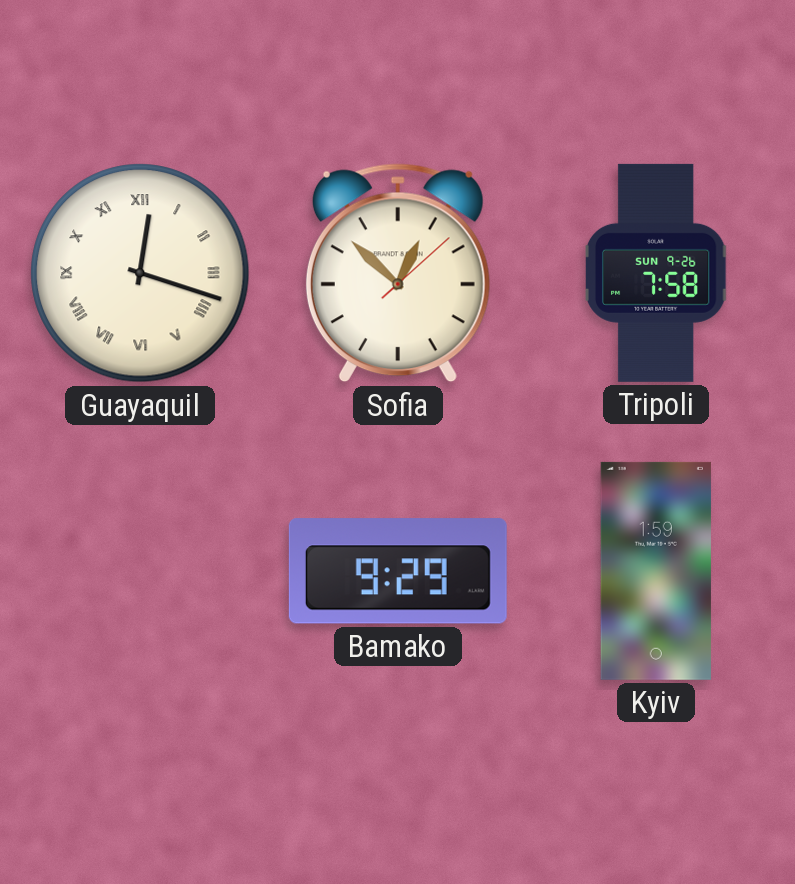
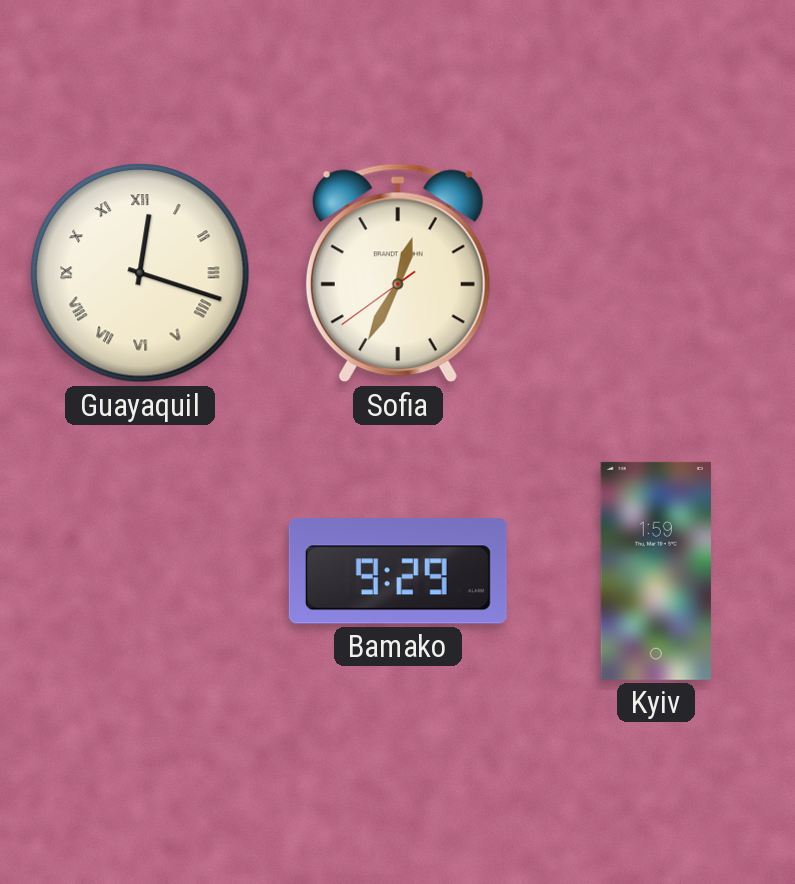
Sofia: 12:52 -> 12:34 (398, 273)
Tripoli: 7:58 -> none (656, 273)
